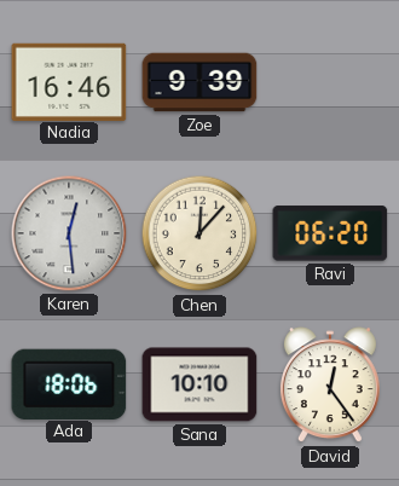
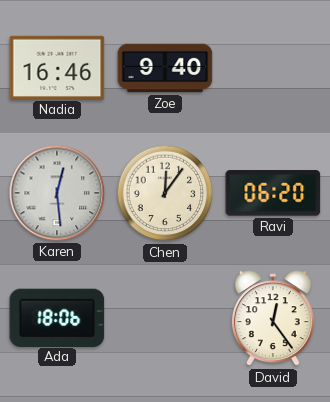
Zoe: 9:39 -> 9:40 (165, 68)
Chen: 12:07 -> 12:06 (165, 193)
Sana: 10:10 -> none (199, 384)
